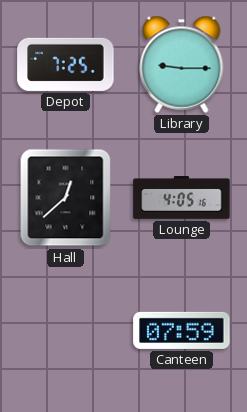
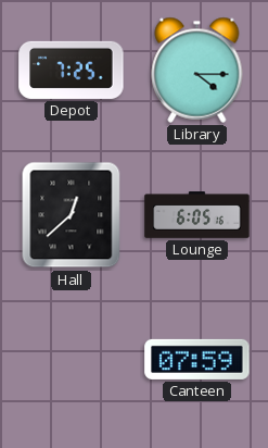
Library: 9:15 -> 4:15 (197, 70)
Lounge: 4:05 -> 6:05 (197, 215)
